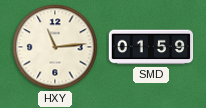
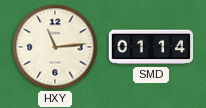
SMD: 01:59 -> 01:14 (151, 47)
